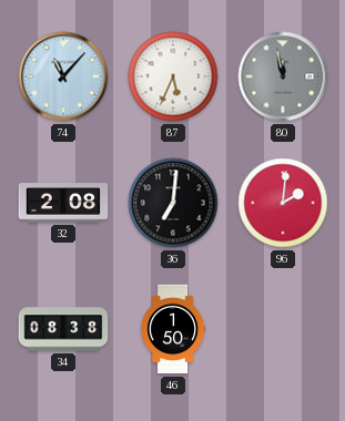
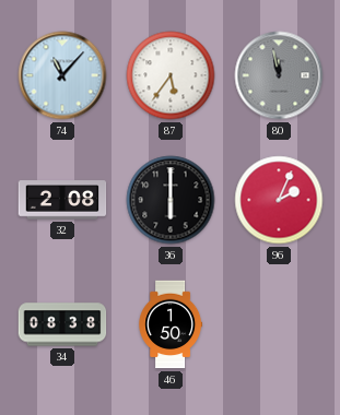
87: 5:34 -> 5:36 (171, 75)
36: 7:01 -> 6:00 (171, 200)
96: 2:01 -> 2:04 (279, 200)
